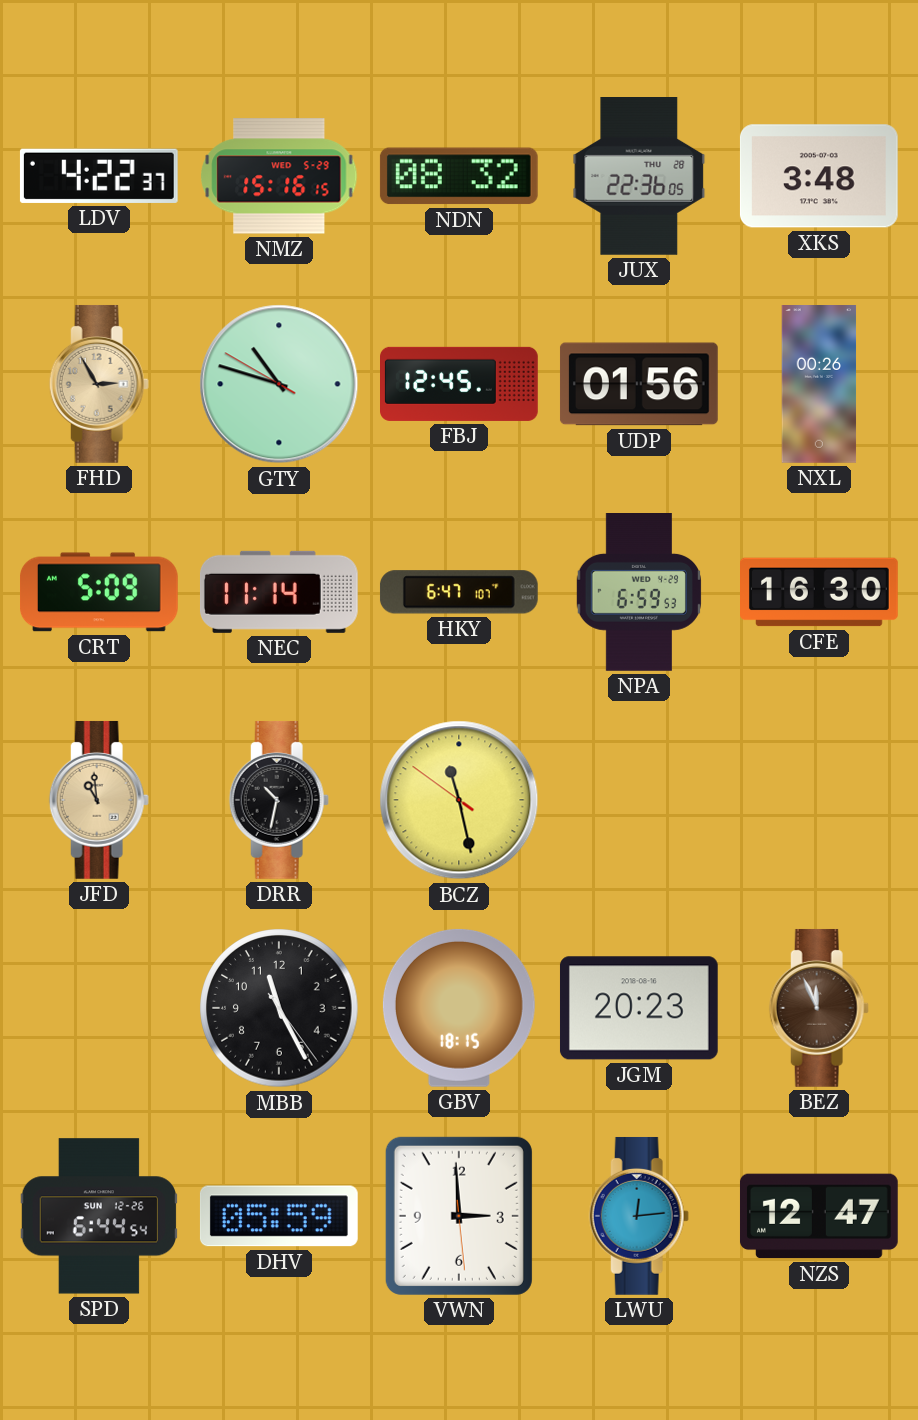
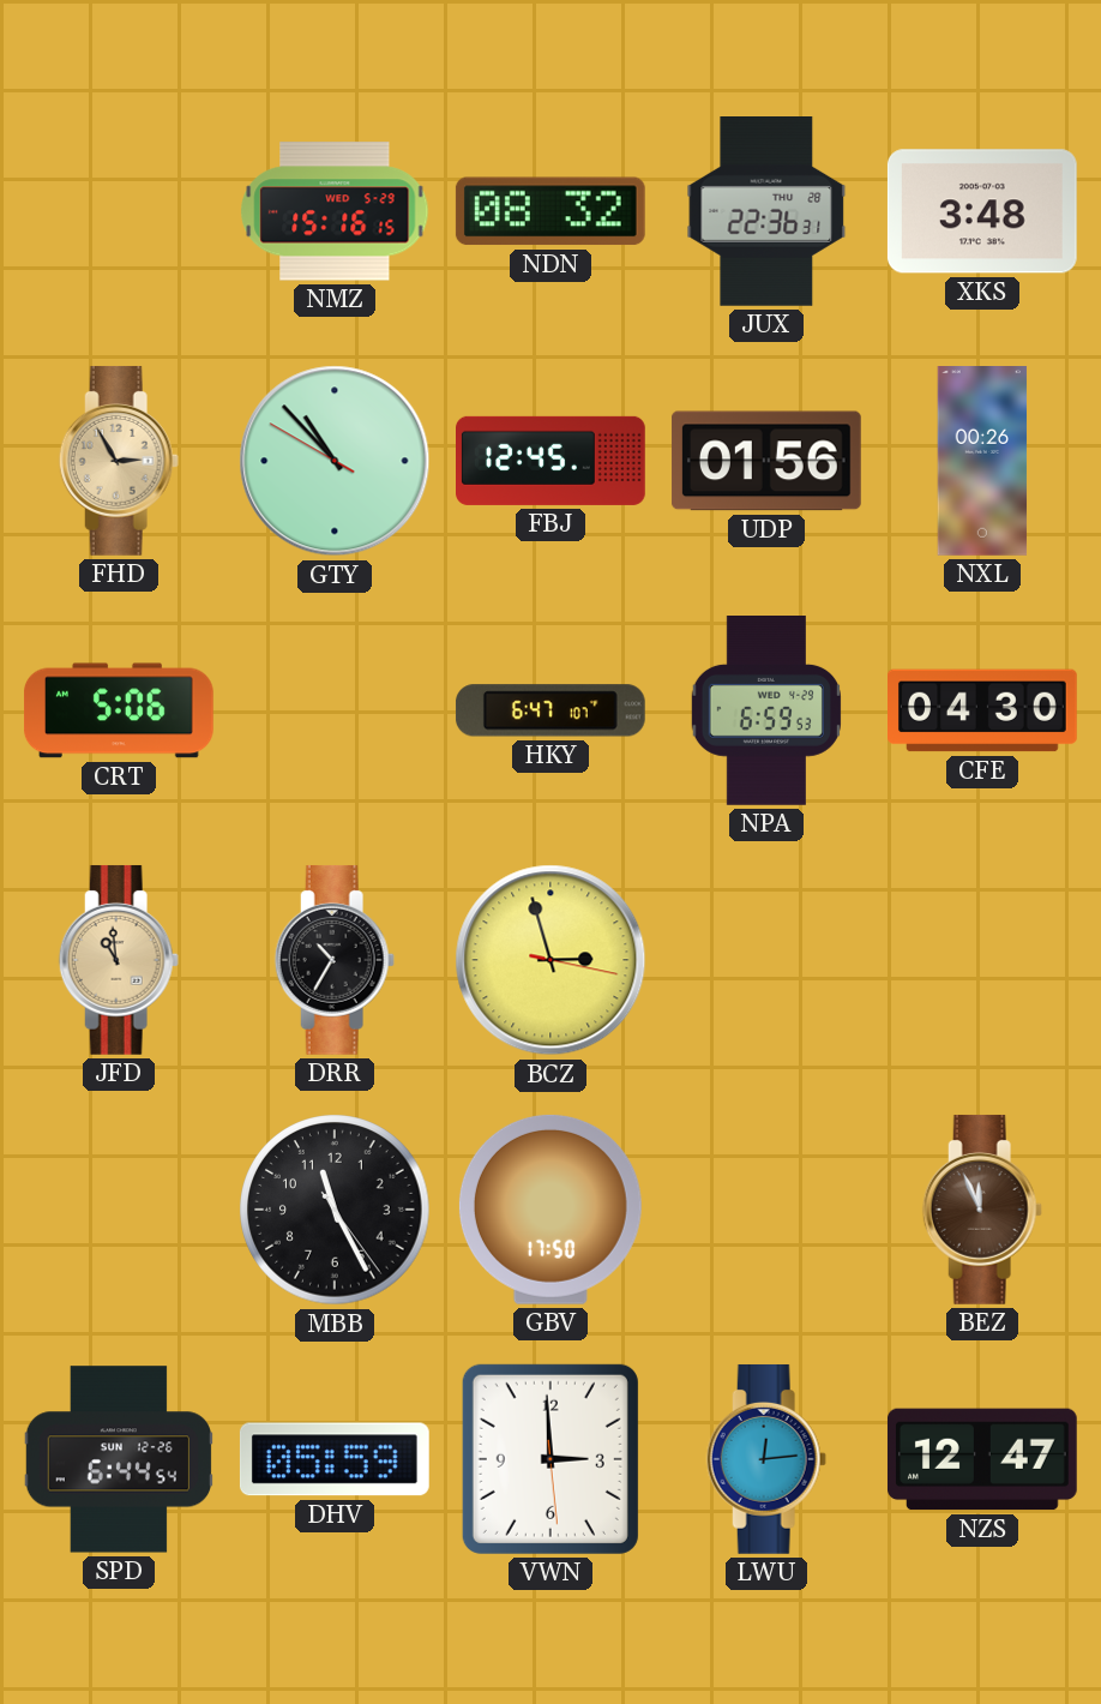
LDV: 4:22 -> none (99, 176)
JUX: 22:36:05 -> 22:36:31 (766, 212)
GTY: 10:47 -> 10:52 (335, 461)
CRT: 5:09 -> 5:06 (120, 710)
NEC: 11:14 -> none (279, 592)
CFE: 16:30 -> 04:30 (983, 710)
DRR: 10:32 -> 10:35 (335, 960)
BCZ: 11:27 -> 2:57 (550, 960)
GBV: 18:15 -> 17:50 (550, 1210)
JGM: 20:23 -> none (639, 1008)
